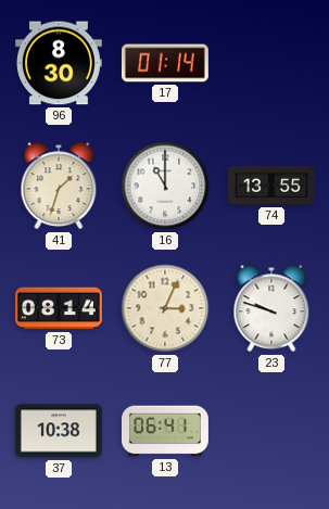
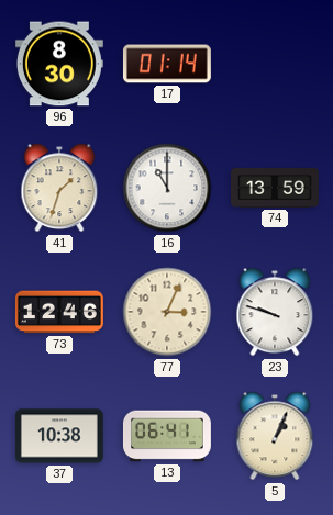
74: 13:55 -> 13:59 (276, 188)
73: 08:14 -> 12:46 (59, 312)
5: none -> 1:04 (275, 436)
